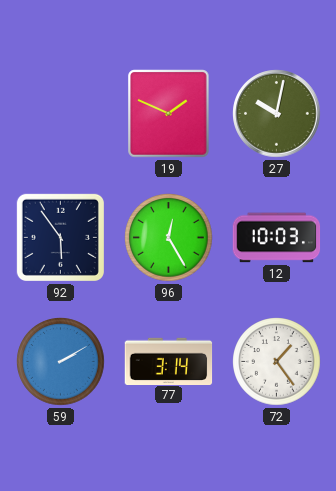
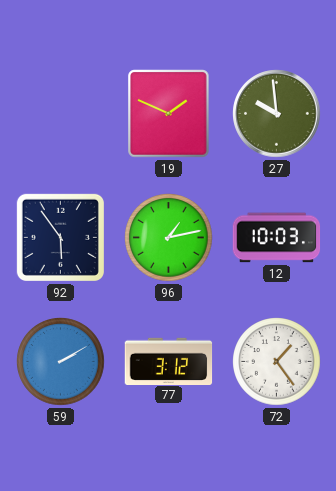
27: 10:02 -> 9:59 (277, 114)
96: 12:25 -> 1:13 (169, 238)
77: 3:14 -> 3:12 (169, 361)
